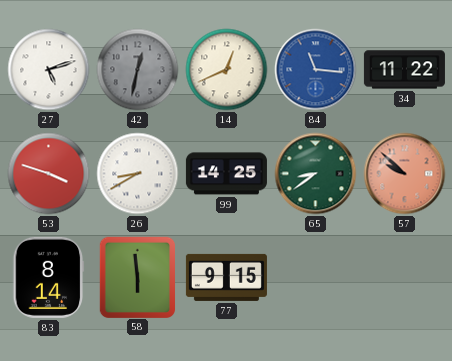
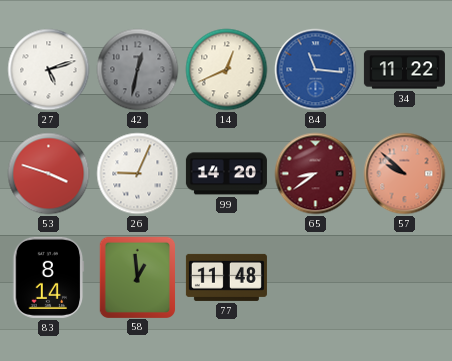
26: 8:40 -> 9:04 (138, 174)
99: 14:25 -> 14:20 (226, 174)
65 dial: green -> burgundy (316, 174)
58: 5:59 -> 12:59 (137, 277)
77: 9:15 -> 11:48 (226, 277)
